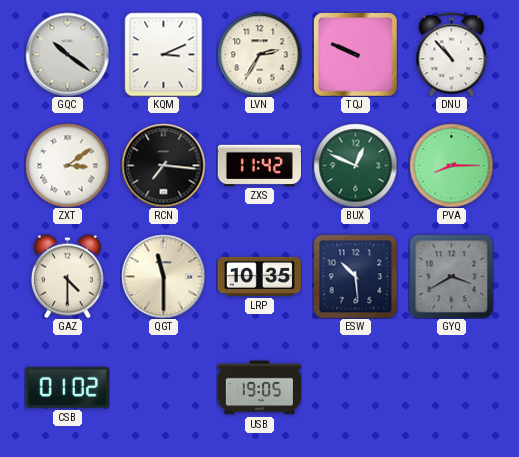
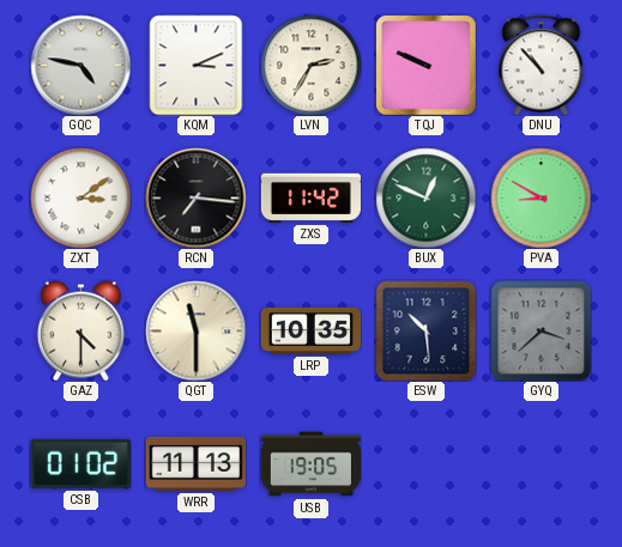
GQC: 10:21 -> 4:47 (80, 65)
PVA: 8:15 -> 8:50 (541, 197)
GYQ: 3:40 -> 3:38 (541, 330)
WRR: none -> 11:13 (195, 463)
